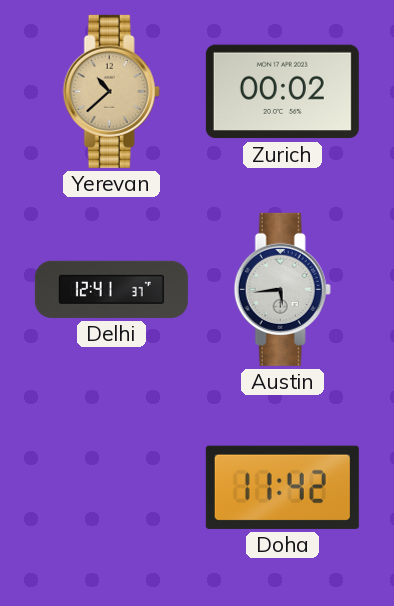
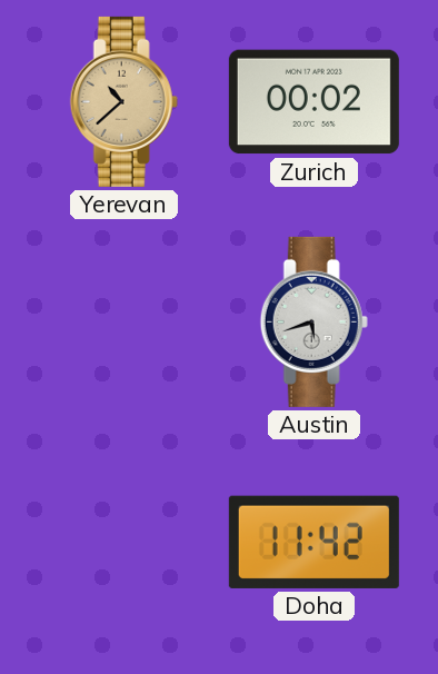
Delhi: 12:41 -> none (111, 289)
Austin: 5:44 -> 5:42 (313, 321)
